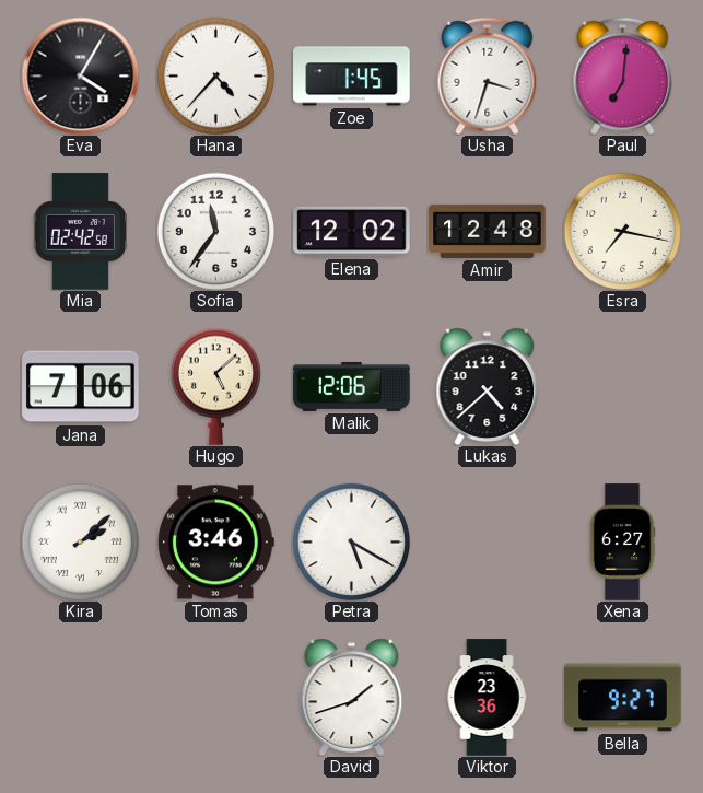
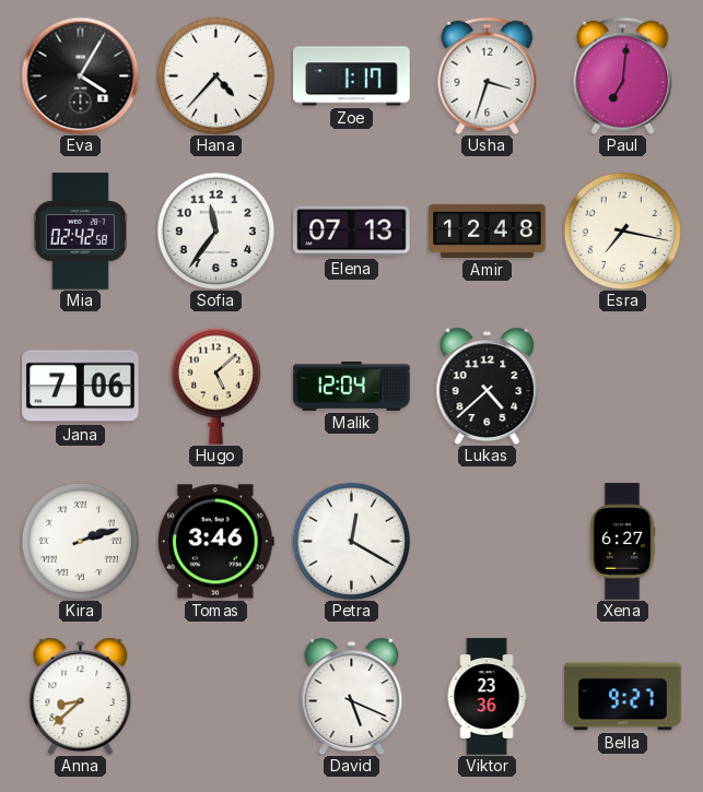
Zoe: 1:45 -> 1:17 (352, 76)
Elena: 12:02 -> 07:13 (352, 232)
Malik: 12:06 -> 12:04 (352, 386)
Kira: 2:08 -> 2:12 (80, 541)
Petra: 5:20 -> 12:20 (351, 541)
Anna: none -> 8:38 (81, 696)
David: 1:42 -> 5:19 (352, 696)
